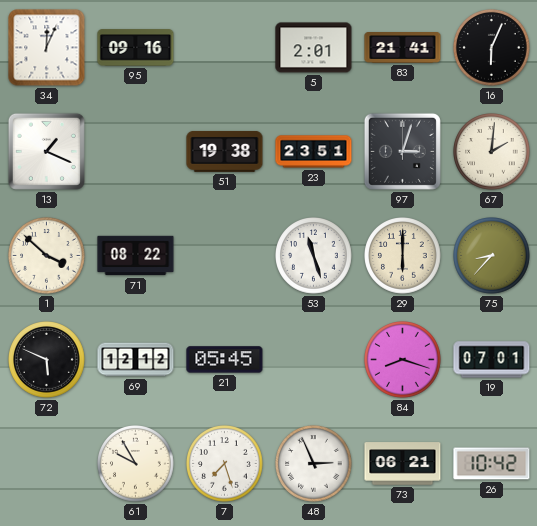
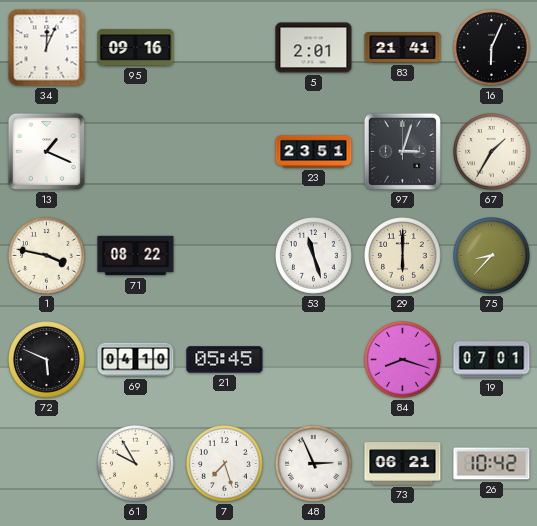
51: 19:38 -> none (225, 151)
67: 2:01 -> 1:35 (492, 152)
1: 3:52 -> 3:47 (47, 256)
69: 12:12 -> 04:10 (136, 360)
